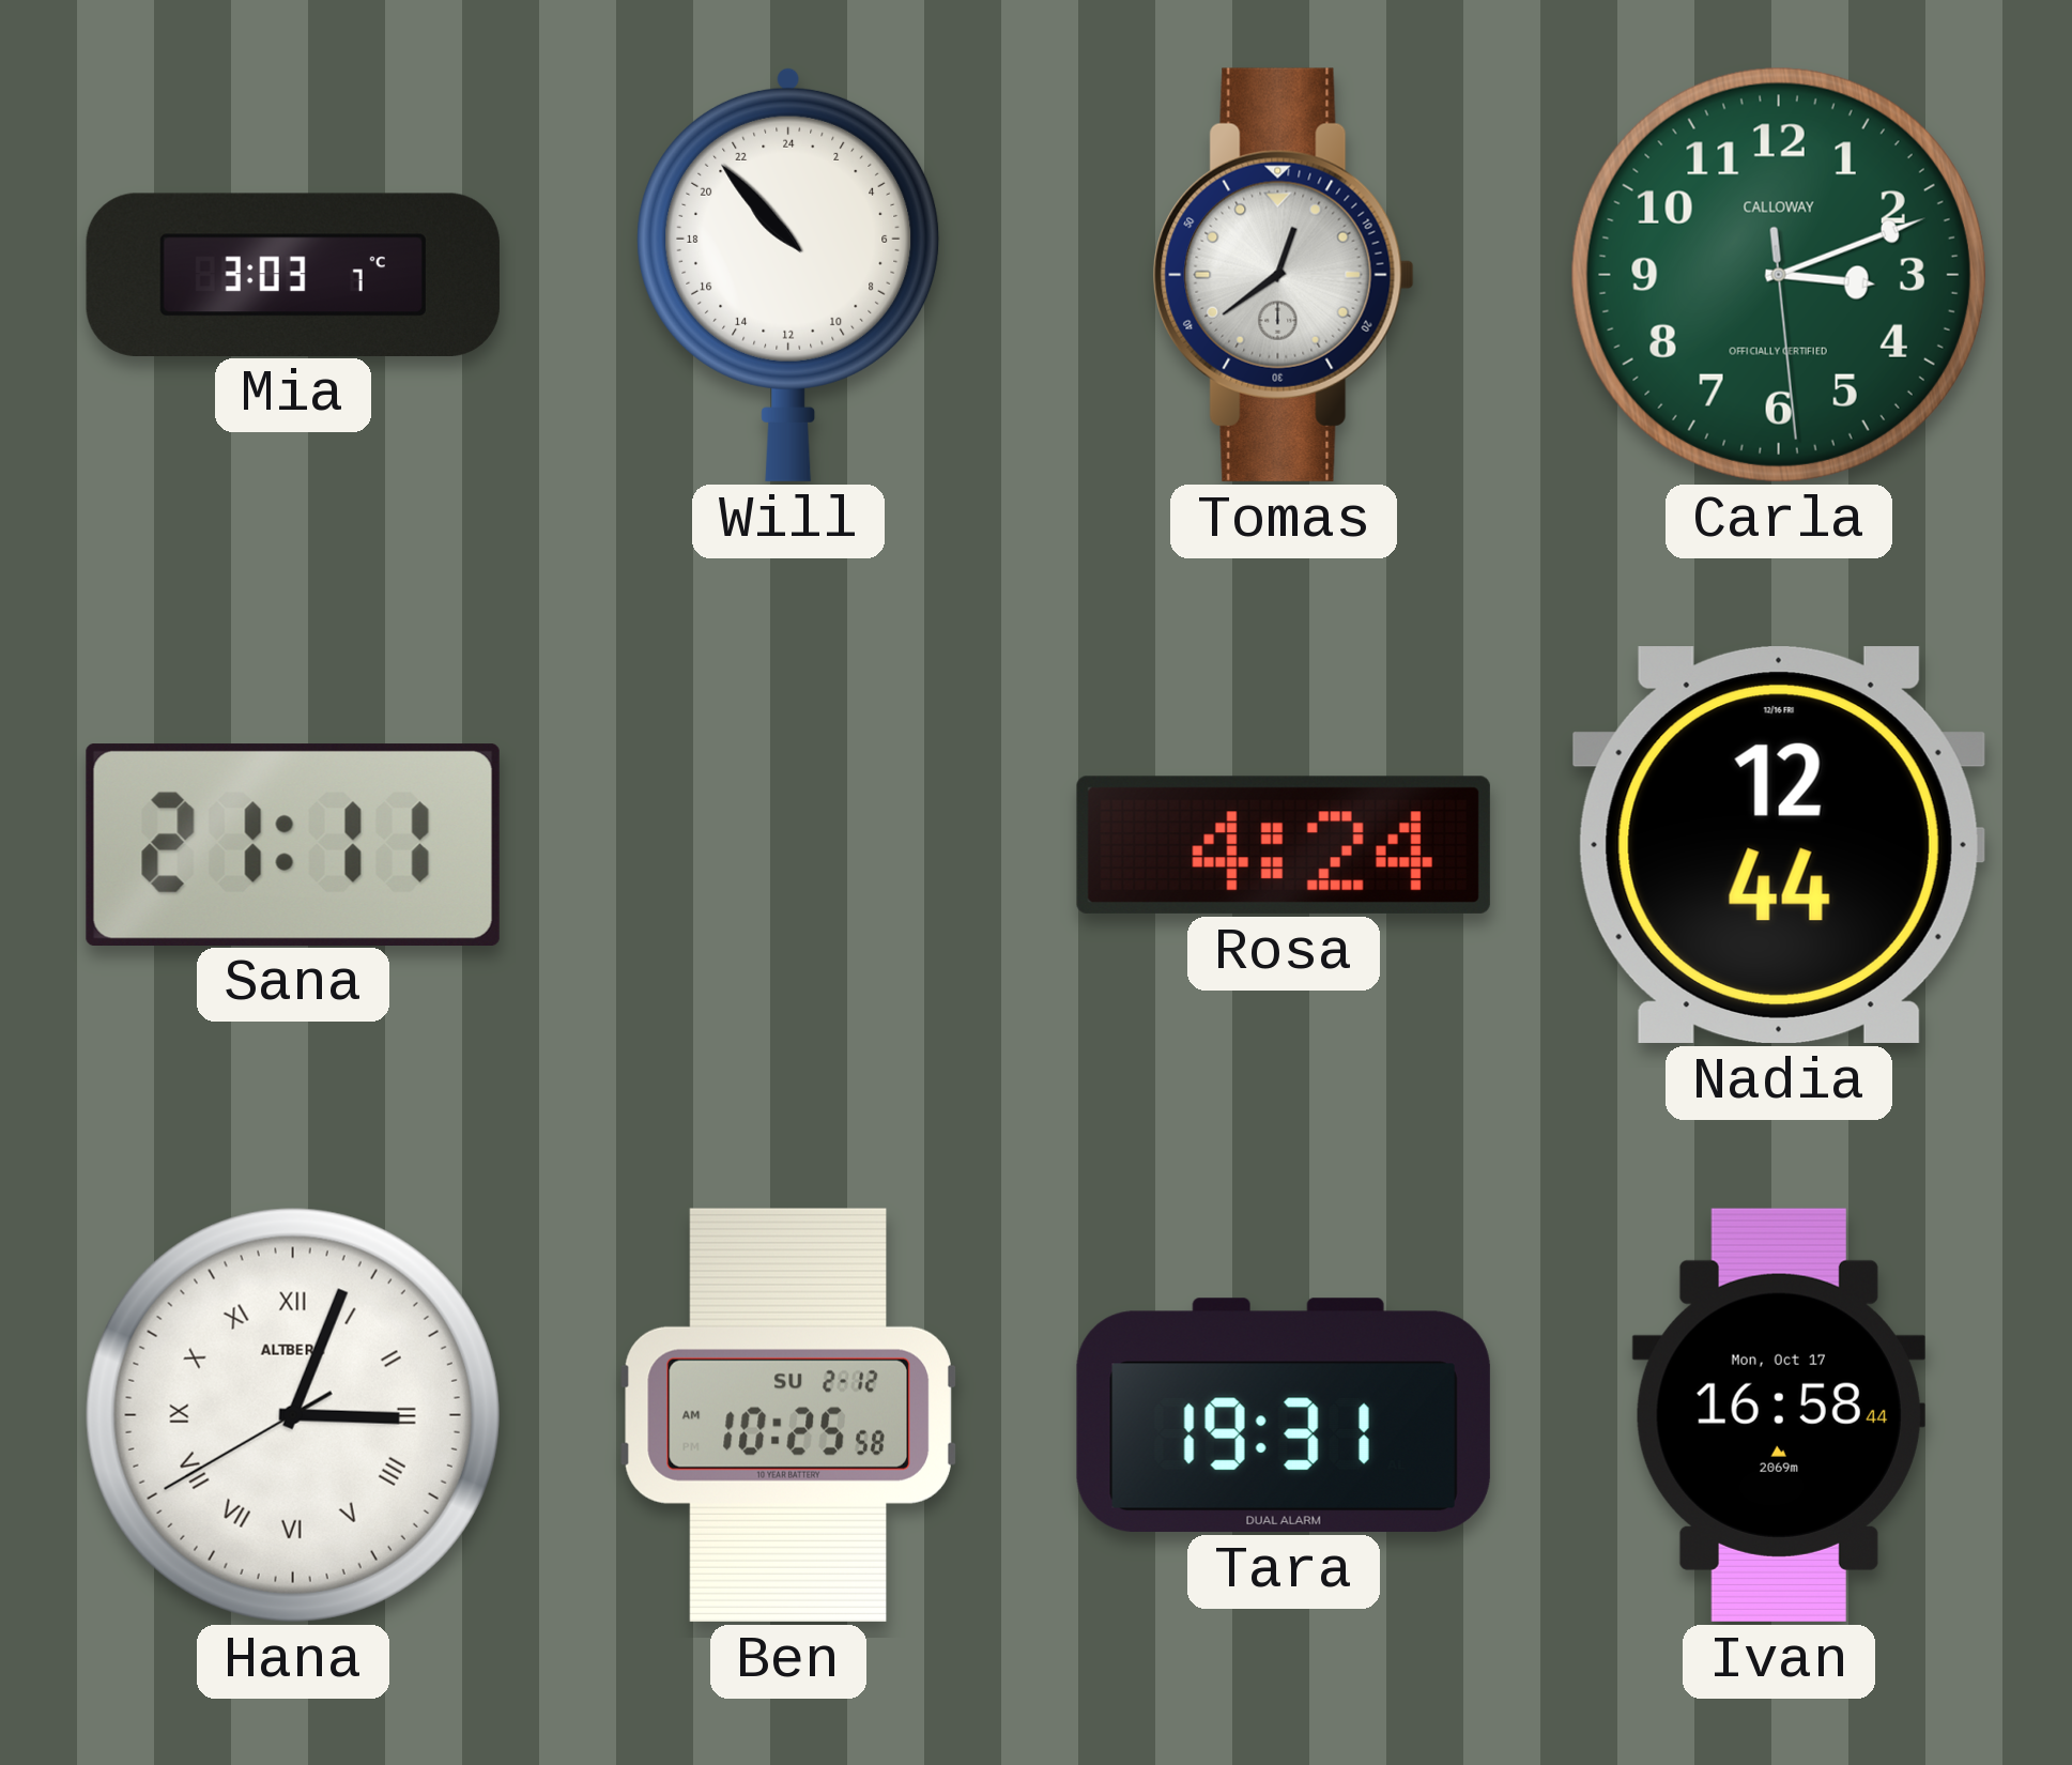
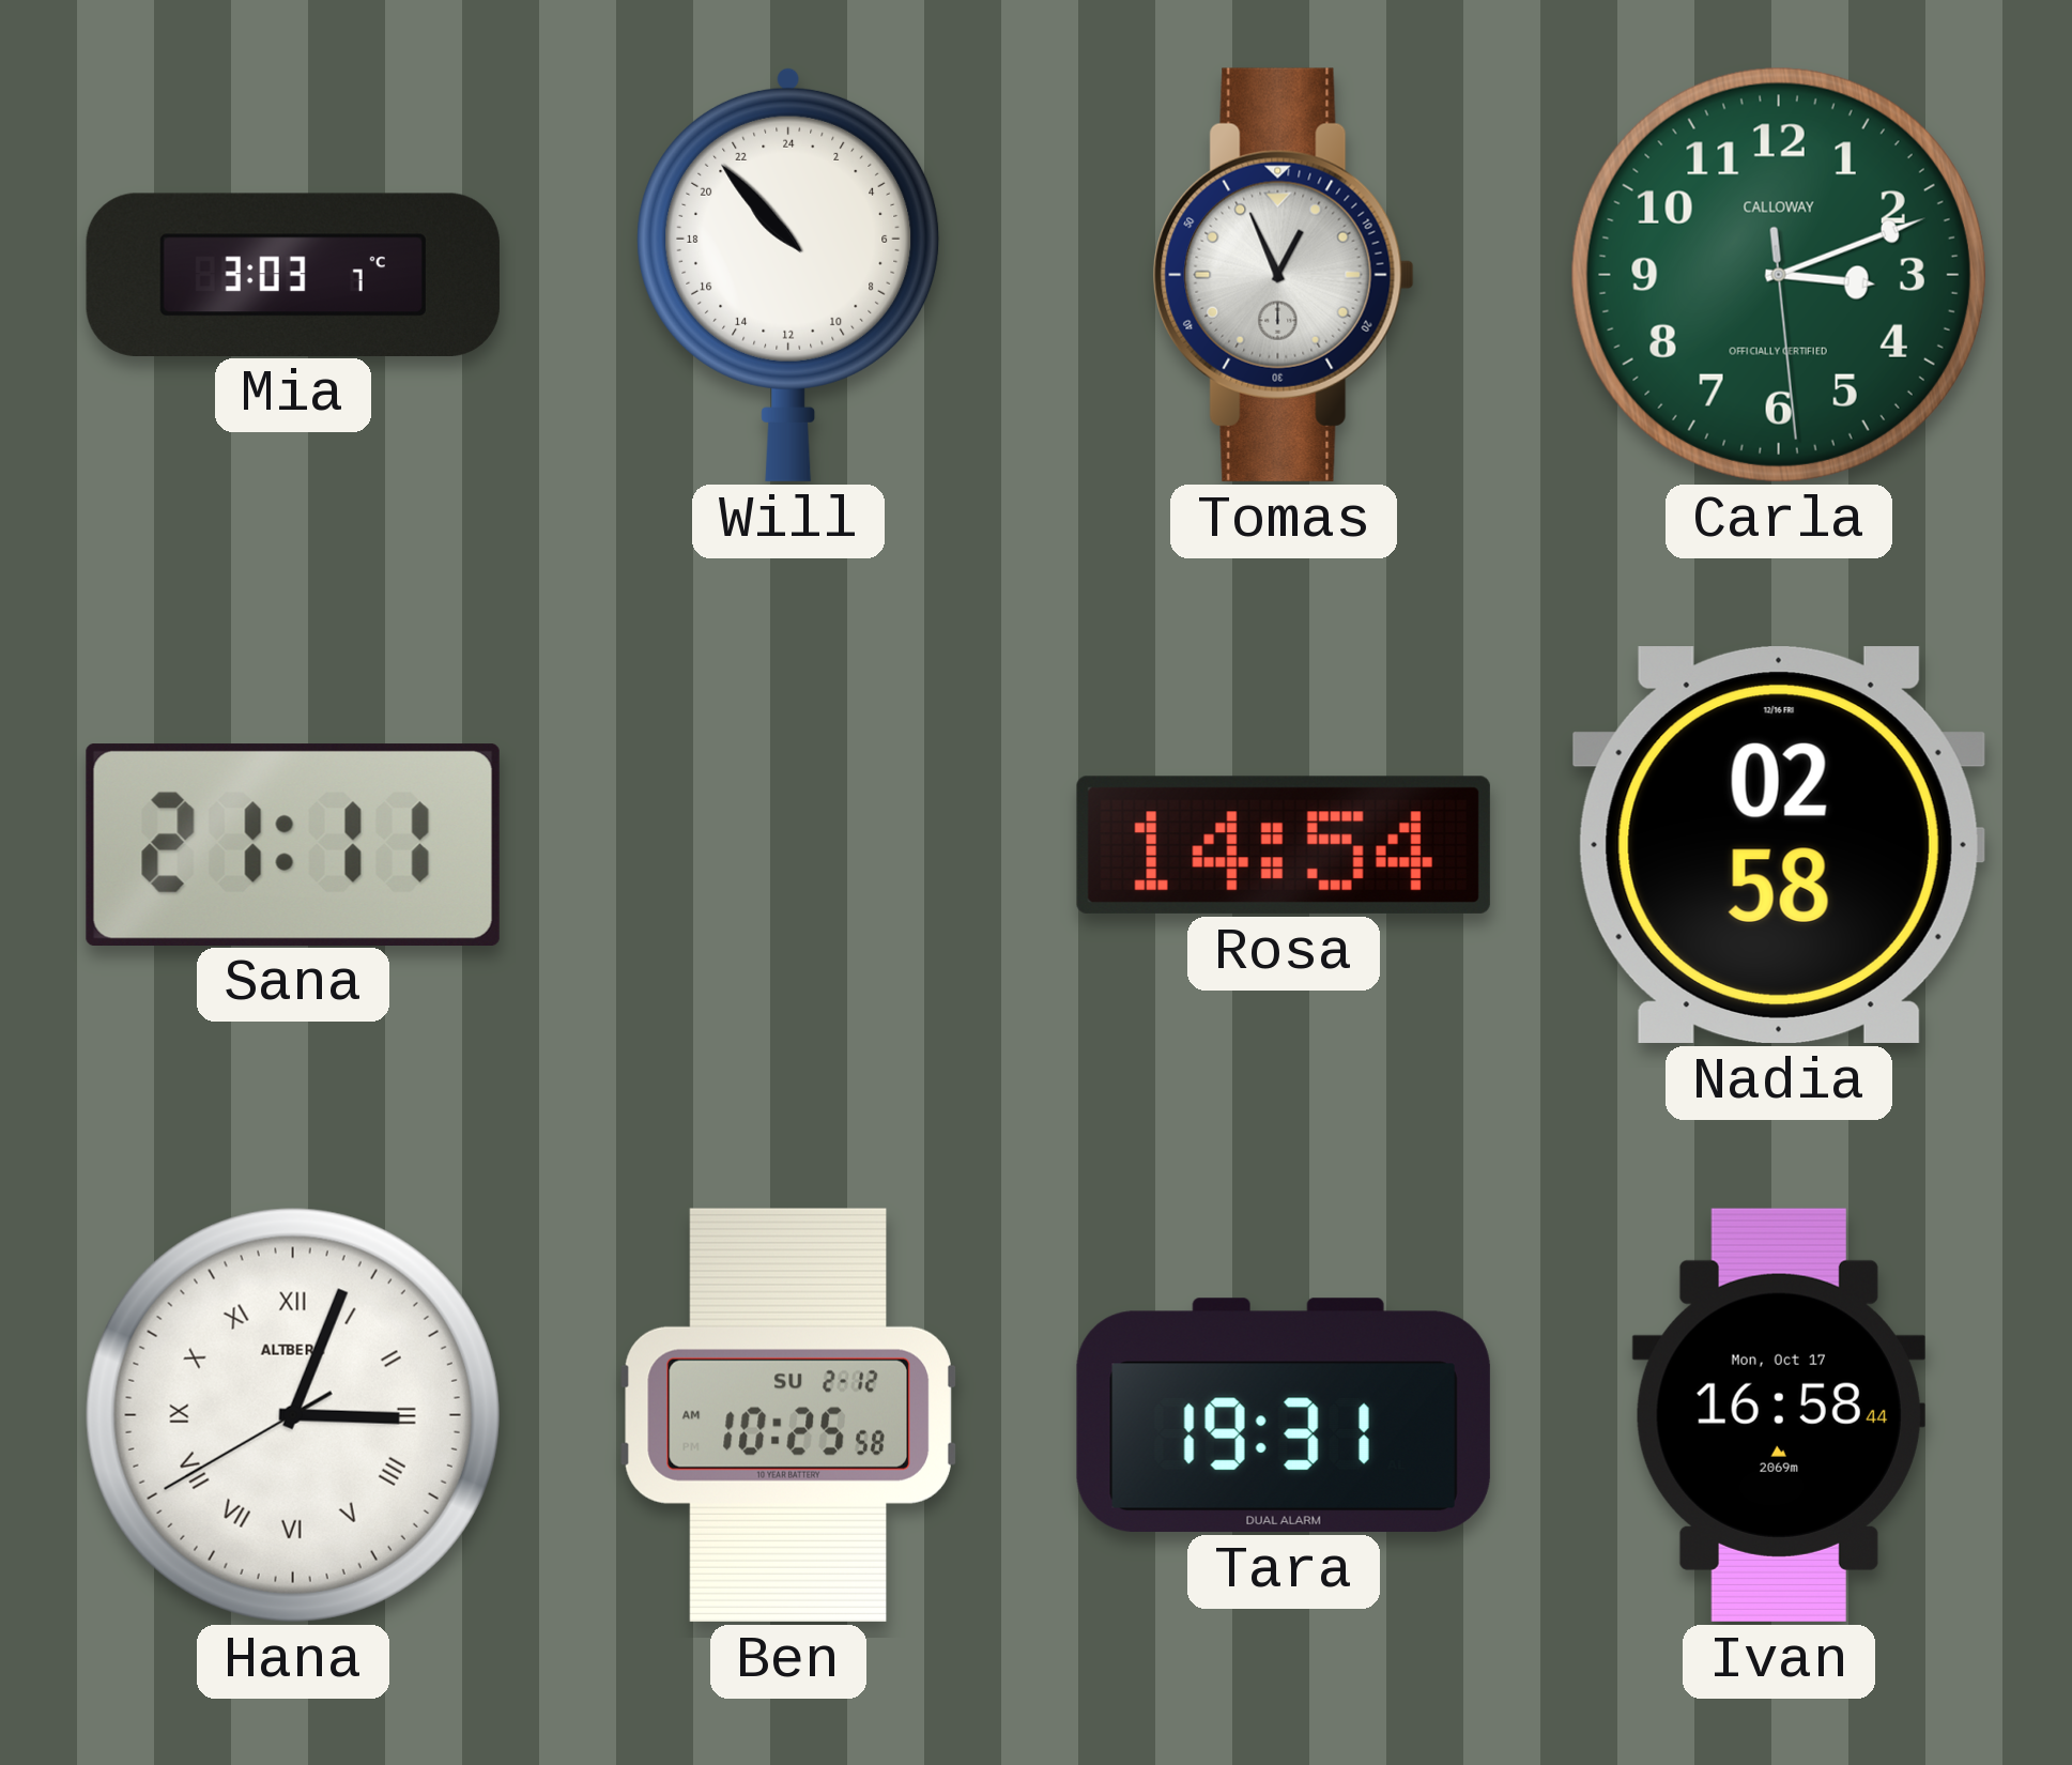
Tomas: 12:39 -> 12:56 (1284, 275)
Rosa: 4:24 -> 14:54 (1284, 845)
Nadia: 12:44 -> 02:58 (1779, 845)
